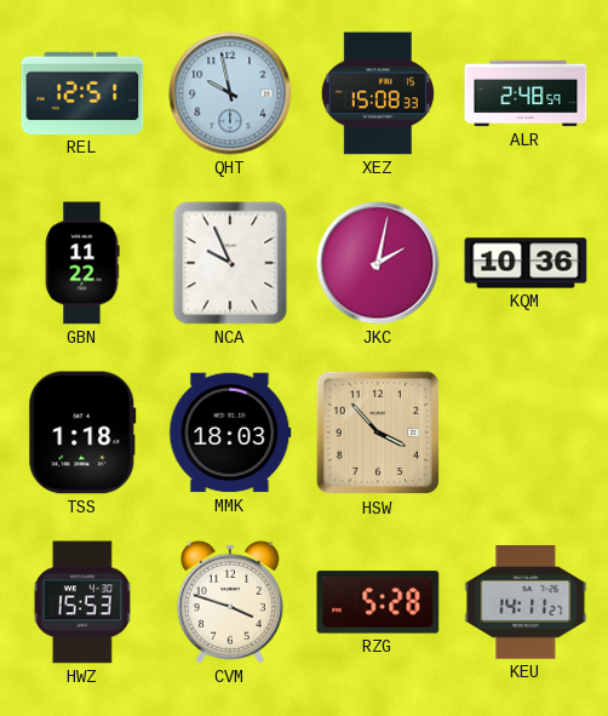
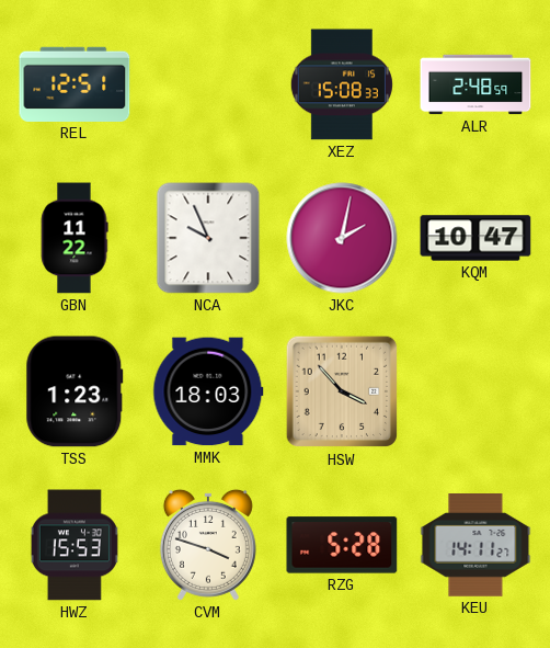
QHT: 9:58 -> none (230, 93)
KQM: 10:36 -> 10:47 (475, 238)
TSS: 1:18 -> 1:23 (75, 391)
